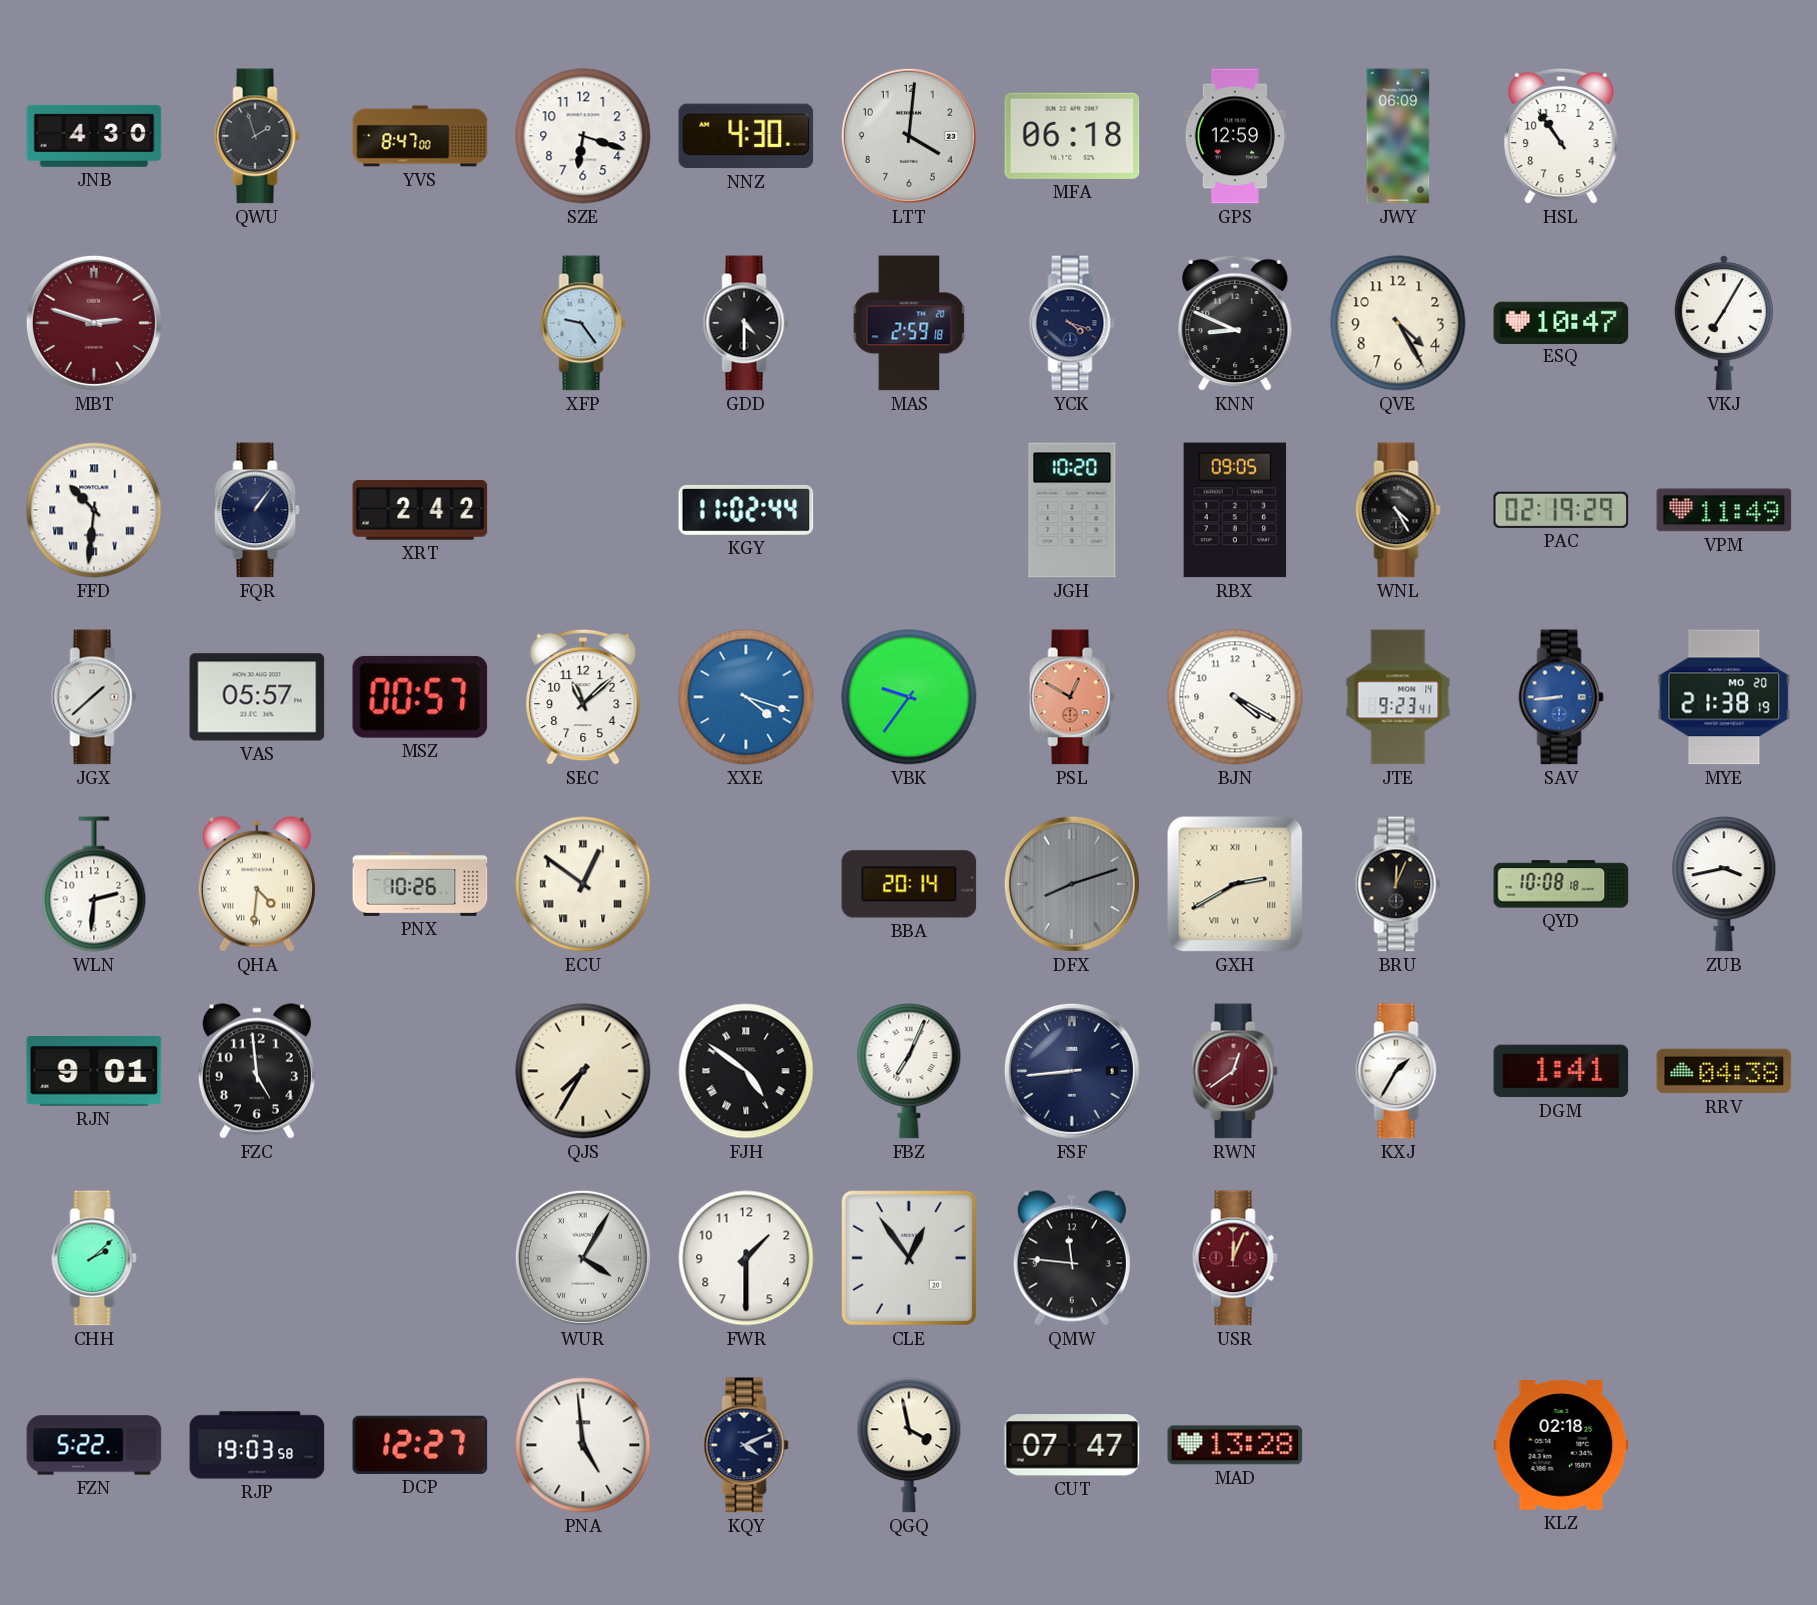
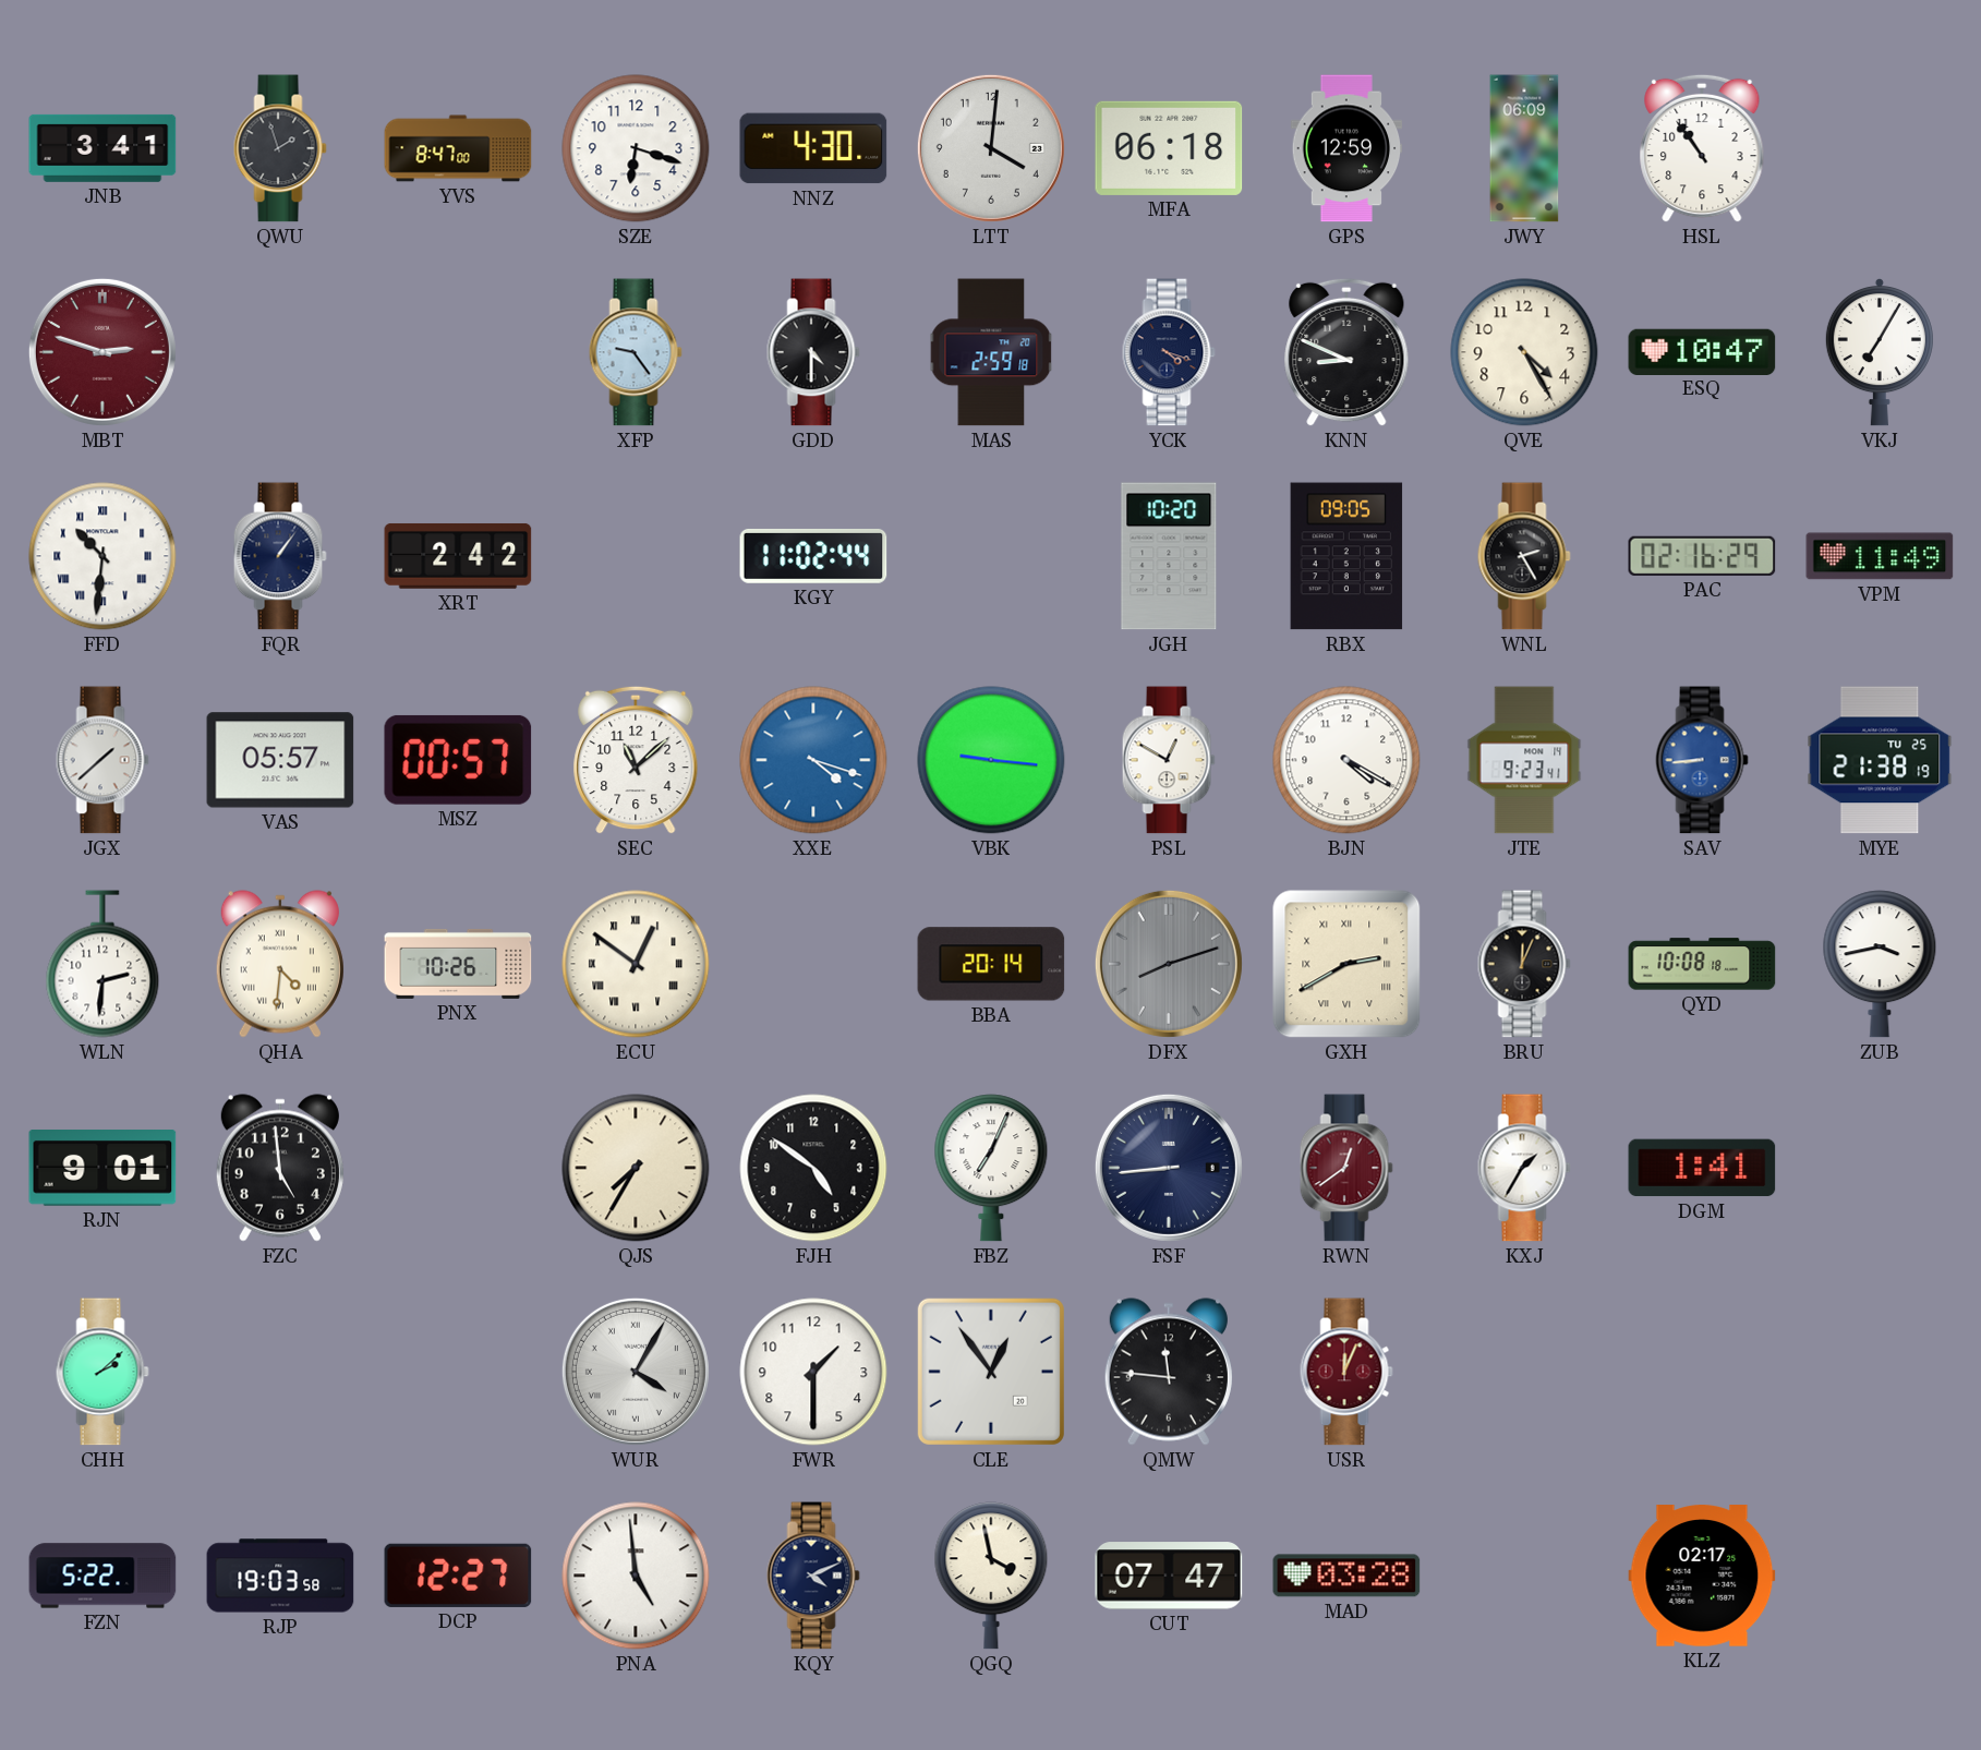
JNB: 4:30 -> 3:41 (102, 148)
WNL: 4:25 -> 2:25 (1524, 556)
PAC: 02:19 -> 02:16 (1702, 556)
VBK: 9:36 -> 9:16 (991, 760)
PSL dial: salmon -> white (1169, 760)
MYE date: MO 20 -> TU 25 (1880, 760)
FJH numerals: Roman -> Arabic (813, 1168)
RRV: 04:38 -> none (1724, 1071)
MAD: 13:28 -> 03:28 (1346, 1576)
KLZ: 02:18 -> 02:17 (1702, 1576)
